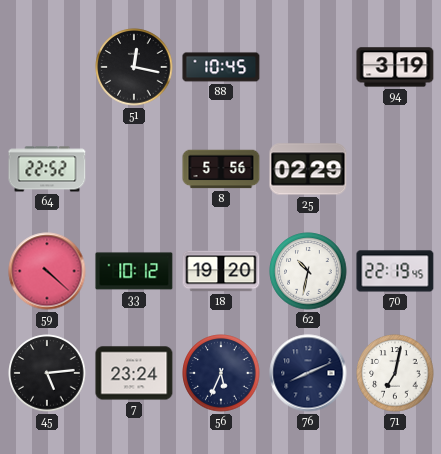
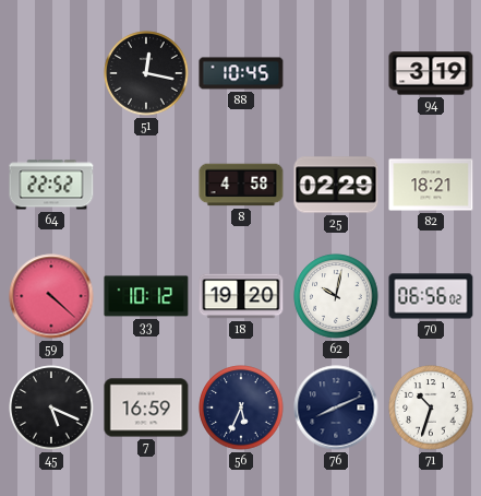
8: 5:56 -> 4:58 (241, 185)
82: none -> 18:21 (431, 185)
62: 10:32 -> 10:02 (336, 296)
70: 22:19 -> 06:56 (431, 296)
45: 5:14 -> 5:19 (51, 408)
7: 23:24 -> 16:59 (146, 408)
71: 7:02 -> 10:33 (431, 408)
